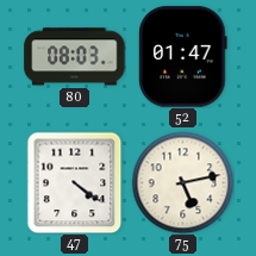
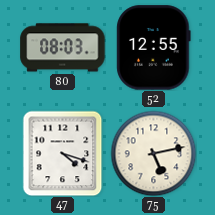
52: 01:47 -> 12:55 (154, 48)
47: 4:21 -> 4:18 (63, 153)
